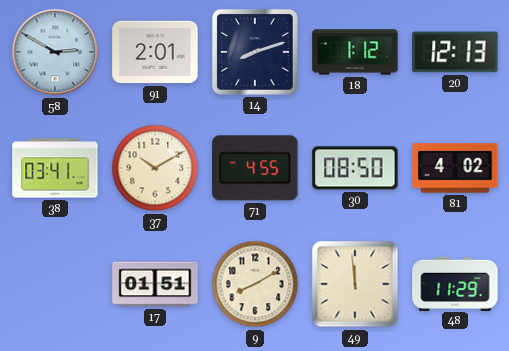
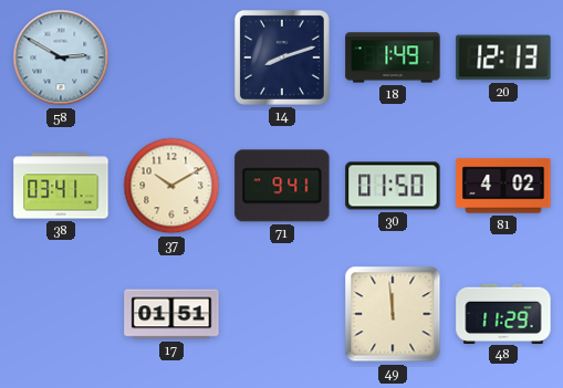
91: 2:01 -> none (155, 52)
18: 1:12 -> 1:49 (393, 57)
71: 4:55 -> 9:41 (282, 186)
30: 08:50 -> 01:50 (393, 186)
9: 8:10 -> none (255, 284)
